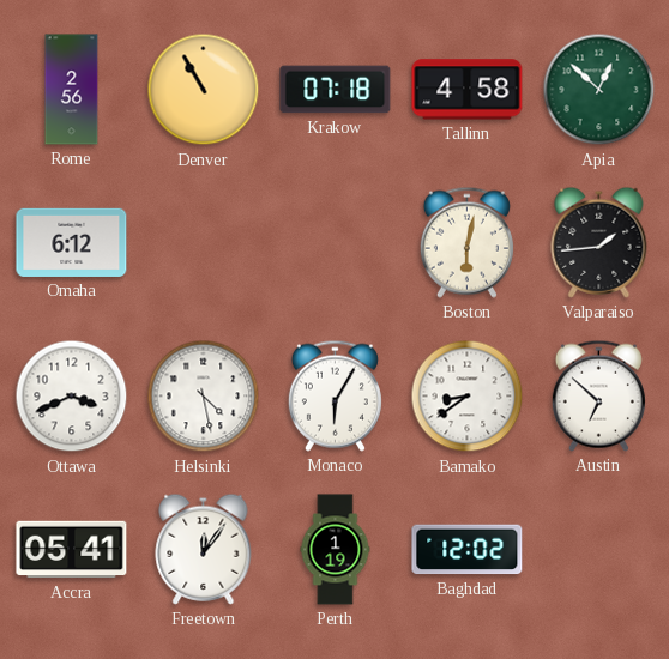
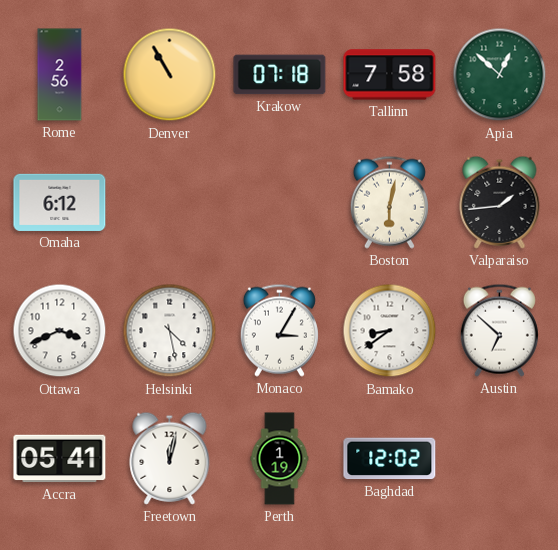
Tallinn: 4:58 -> 7:58 (390, 75)
Monaco: 6:05 -> 3:05 (279, 330)
Freetown: 12:06 -> 12:02 (170, 458)
